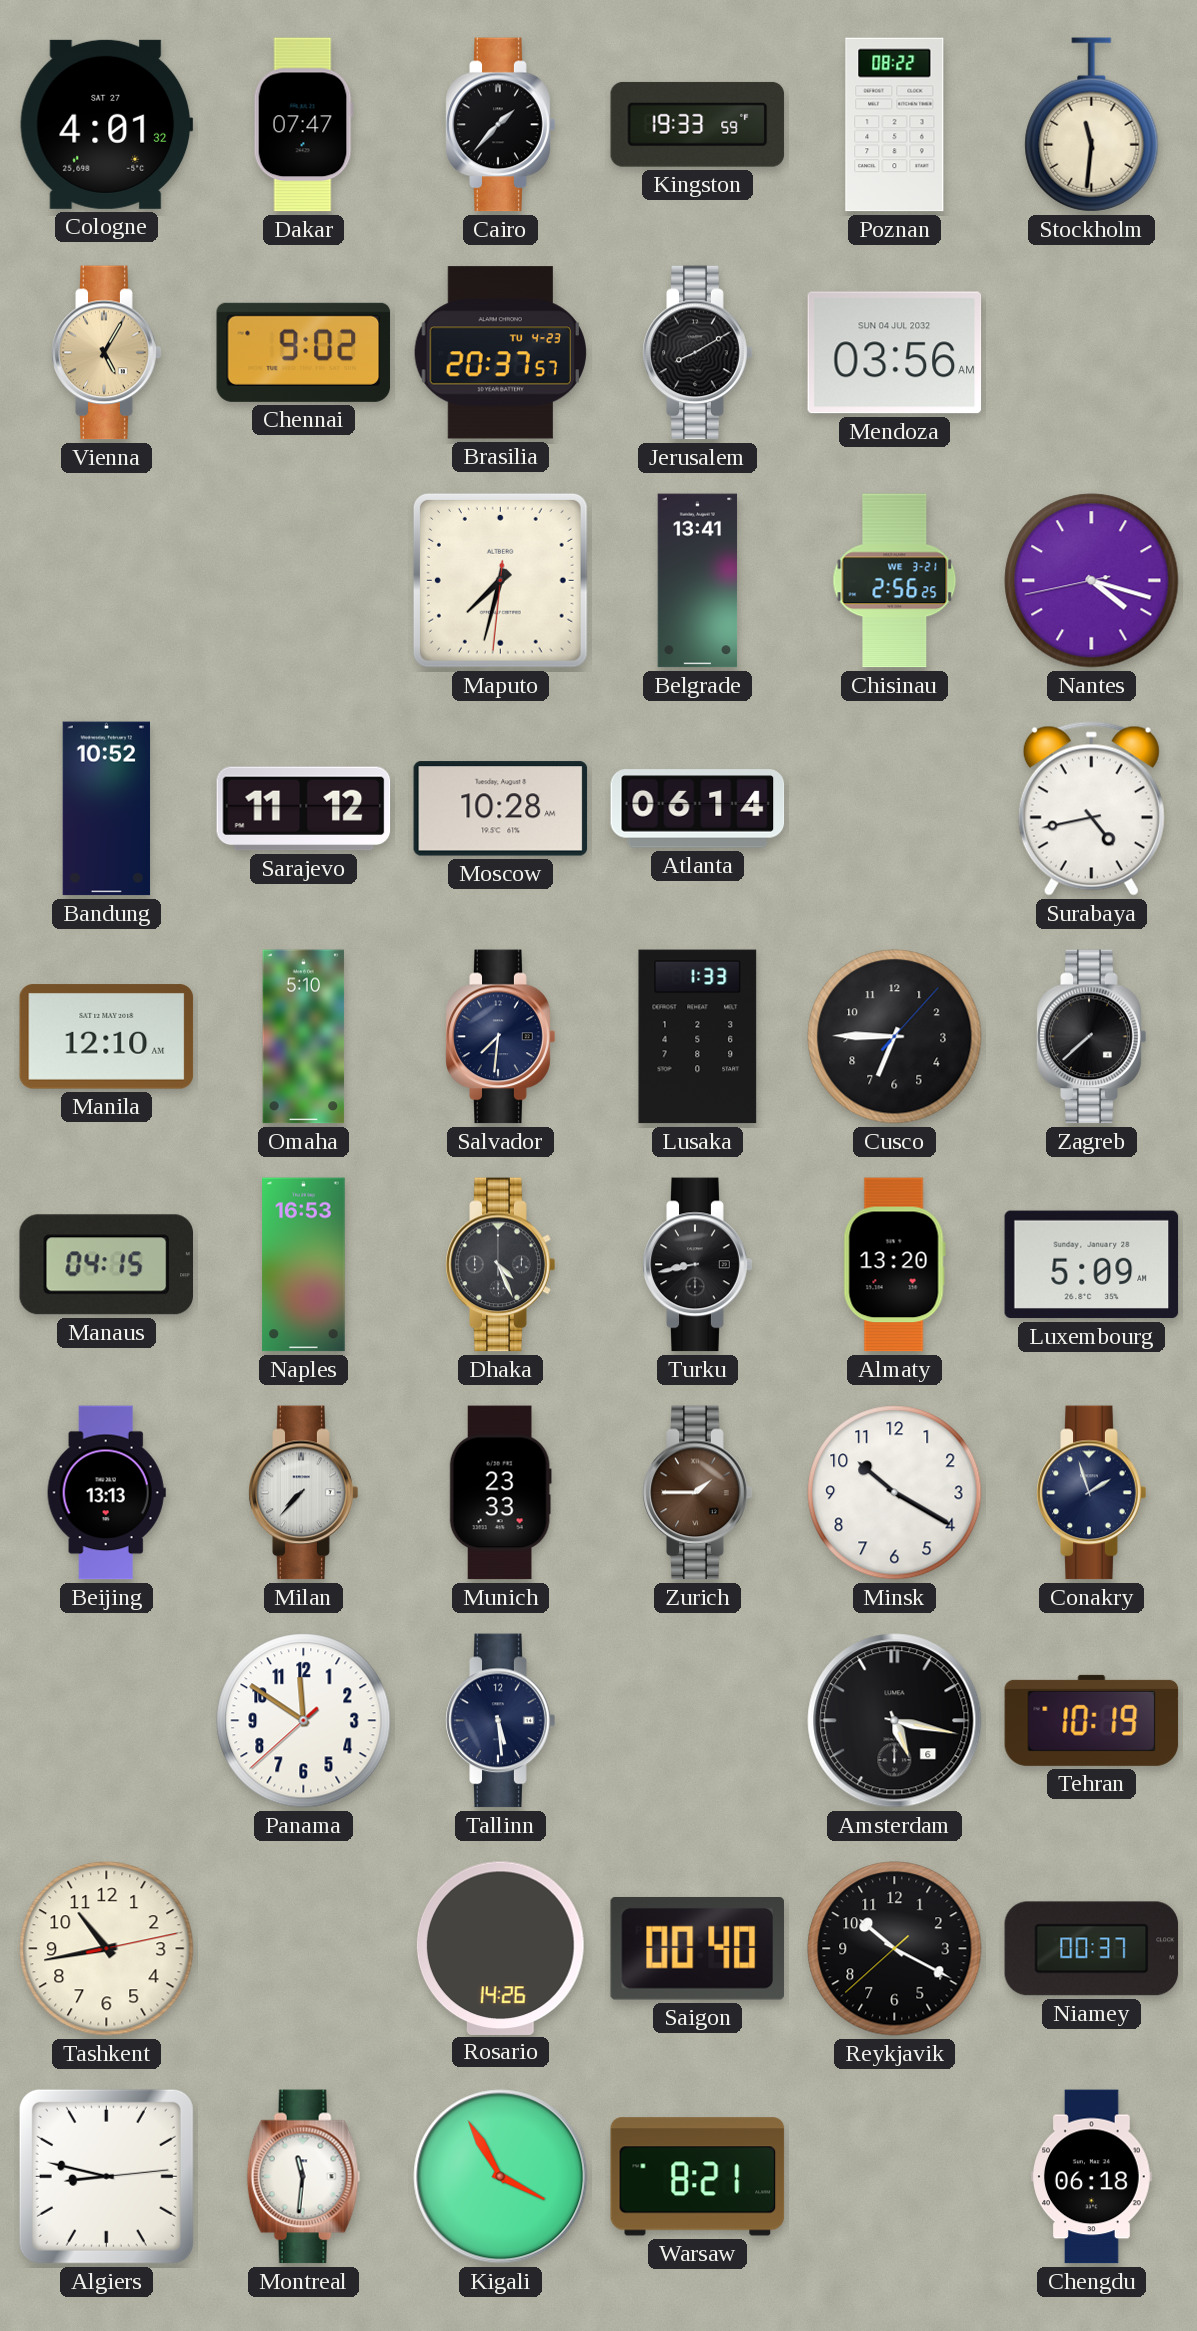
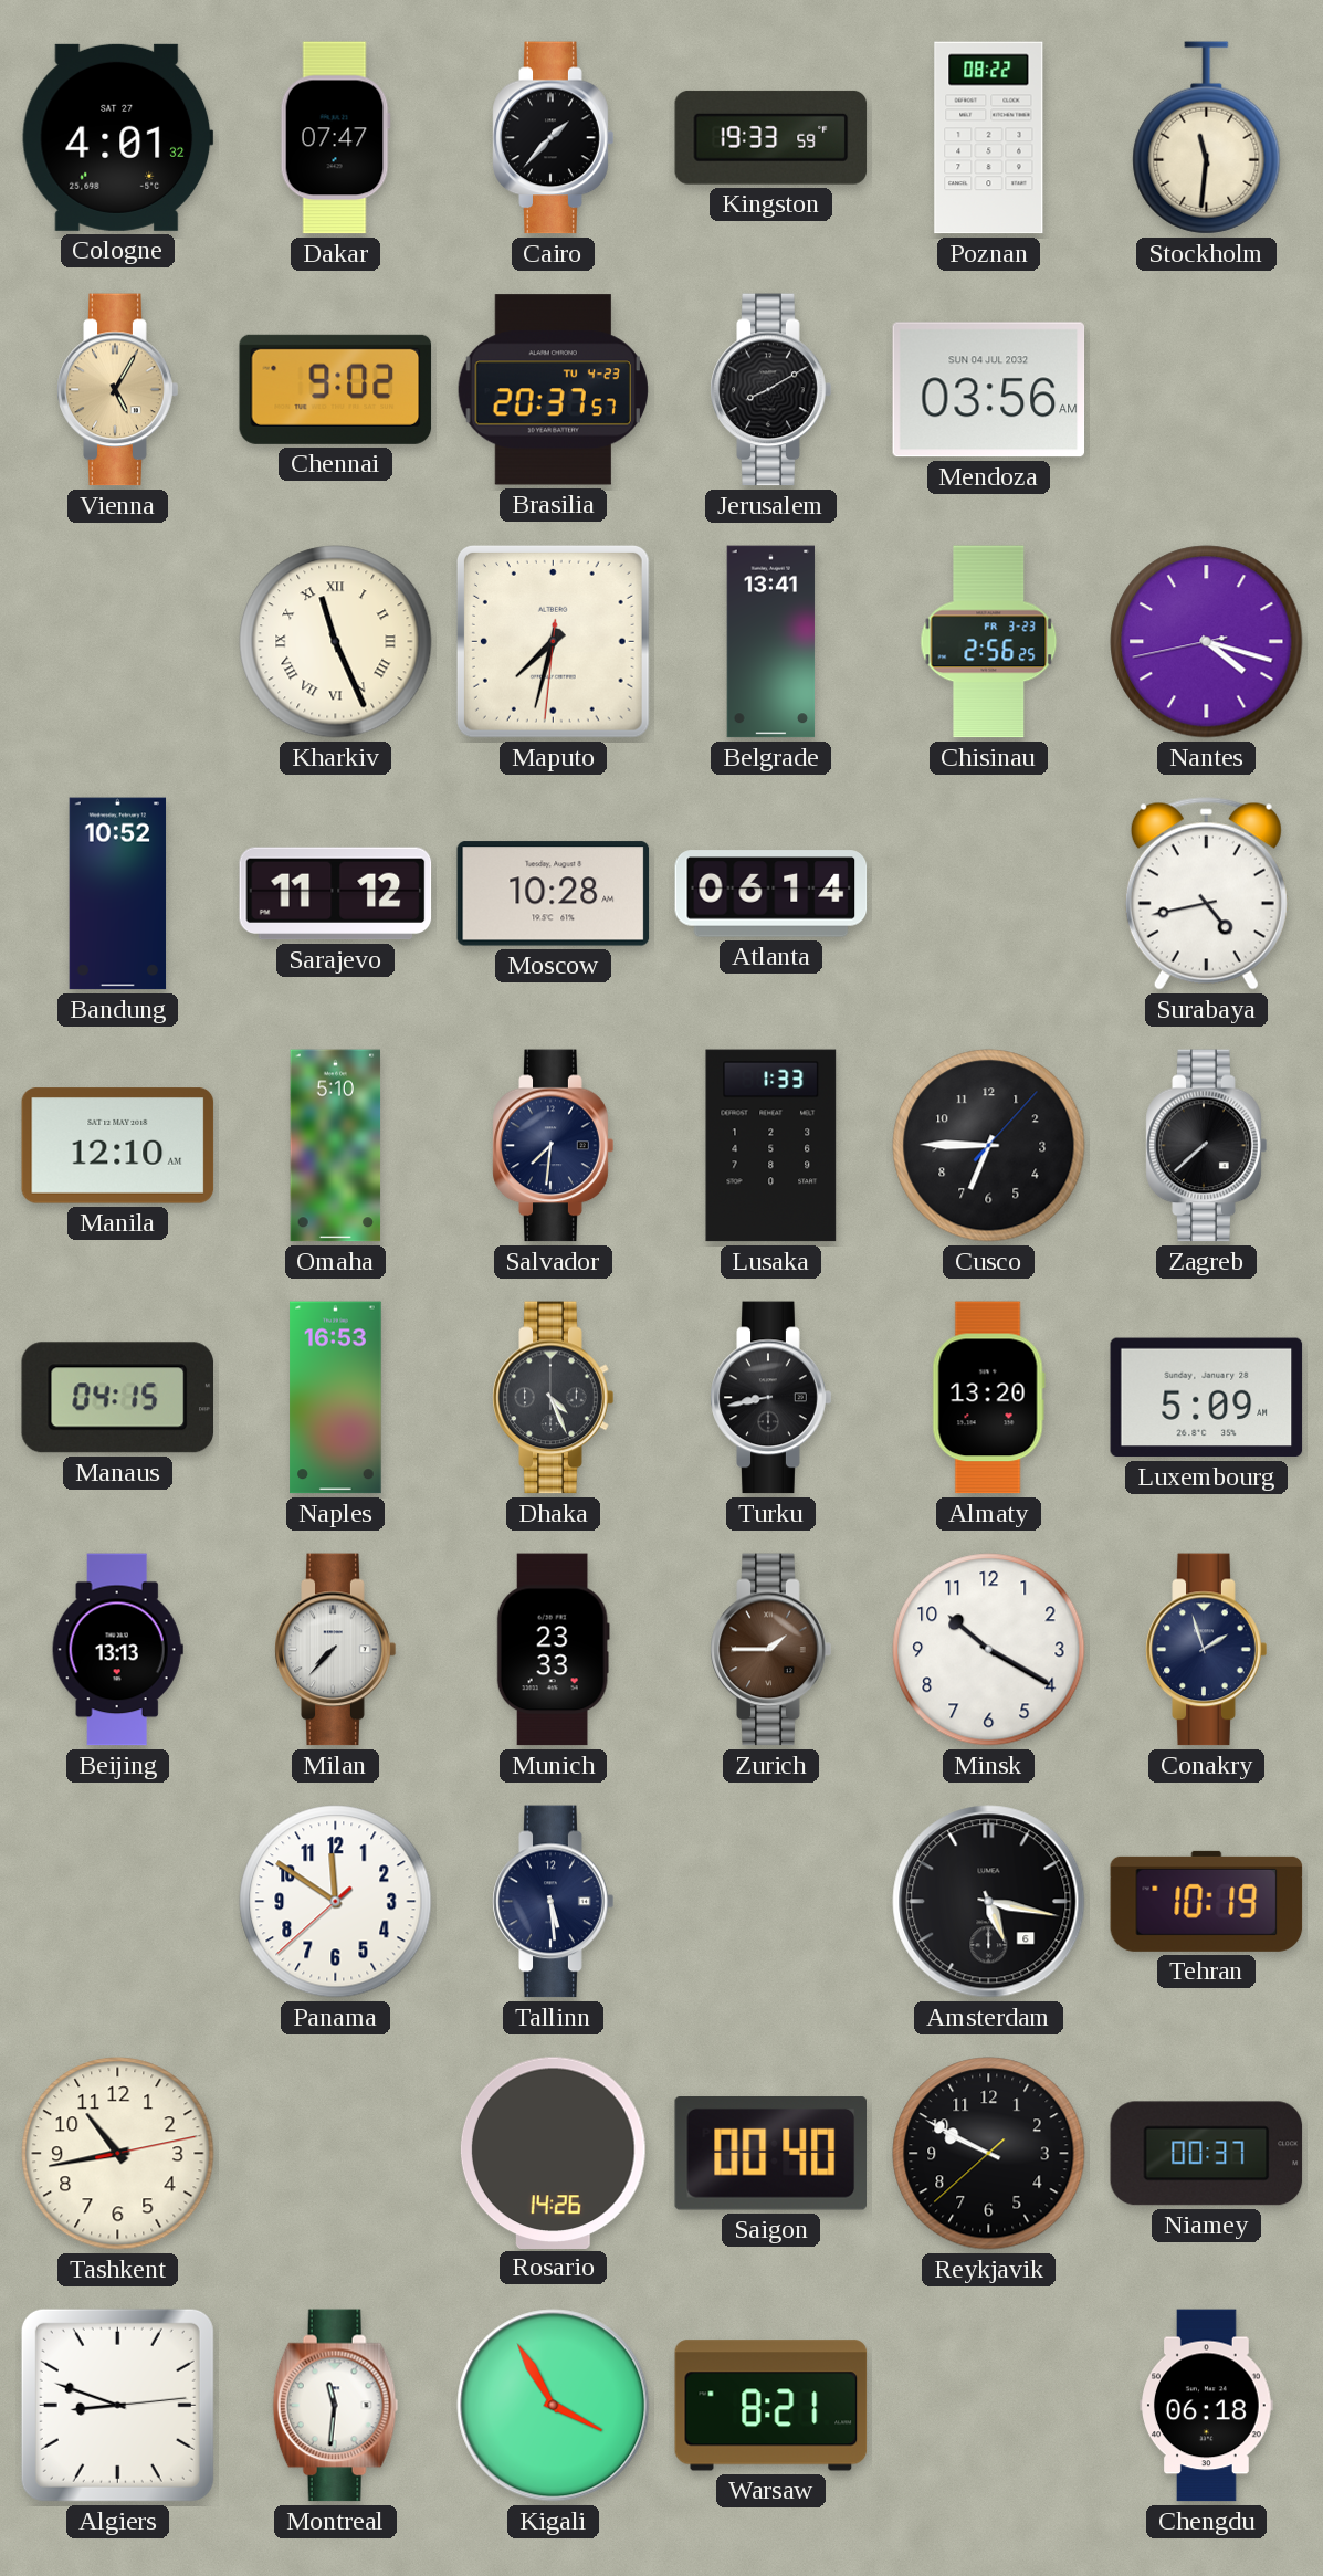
Kharkiv: none -> 11:26 (336, 642)
Chisinau date: WE 3-21 -> FR 3-23 (989, 642)
Reykjavik: 10:19 -> 9:49 (989, 2154)
Algiers: 8:47 -> 8:48 (117, 2405)
